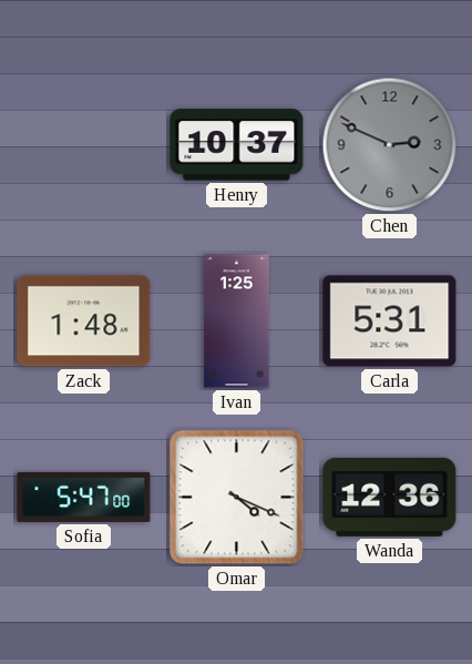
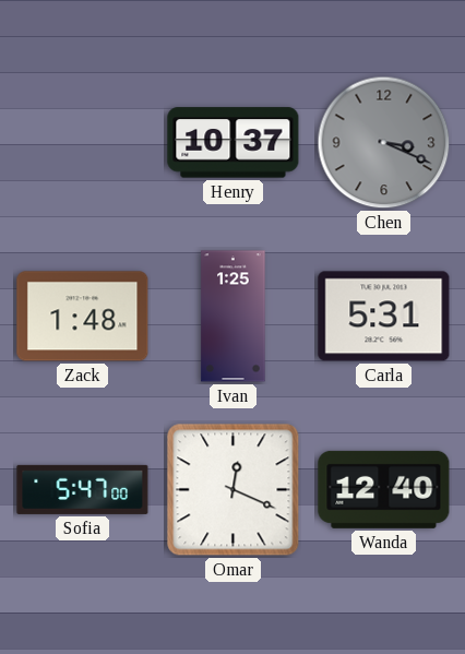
Chen: 2:49 -> 3:19 (384, 143)
Omar: 4:19 -> 12:19 (234, 490)
Wanda: 12:36 -> 12:40 (384, 489)
